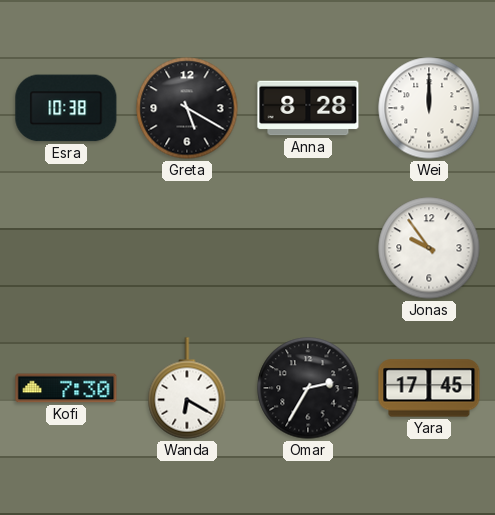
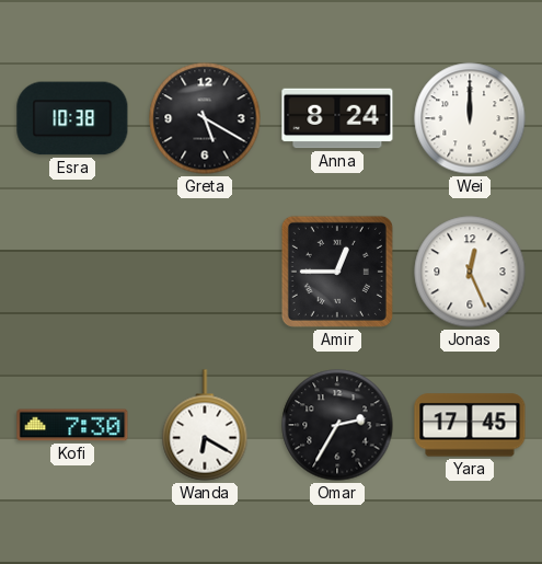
Anna: 8:28 -> 8:24 (337, 118)
Amir: none -> 12:45 (337, 272)
Jonas: 9:54 -> 12:26 (470, 272)
